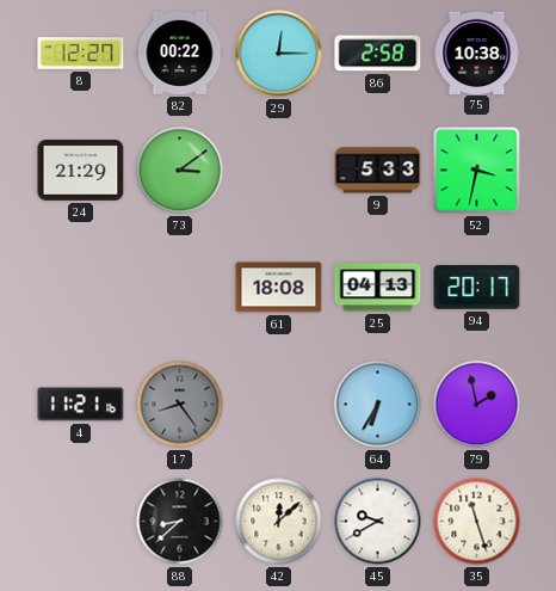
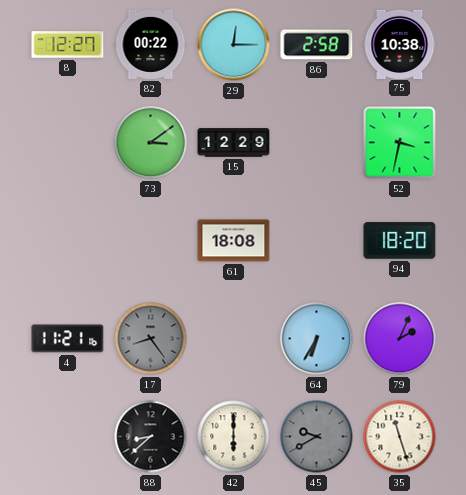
24: 21:29 -> none (81, 171)
15: none -> 12:29 (234, 143)
9: 5:33 -> none (378, 171)
25: 04:13 -> none (378, 288)
94: 20:17 -> 18:20 (400, 241)
79: 1:58 -> 2:04 (400, 339)
42: 12:08 -> 6:00 (234, 437)
45 dial: white -> grey (317, 437)
